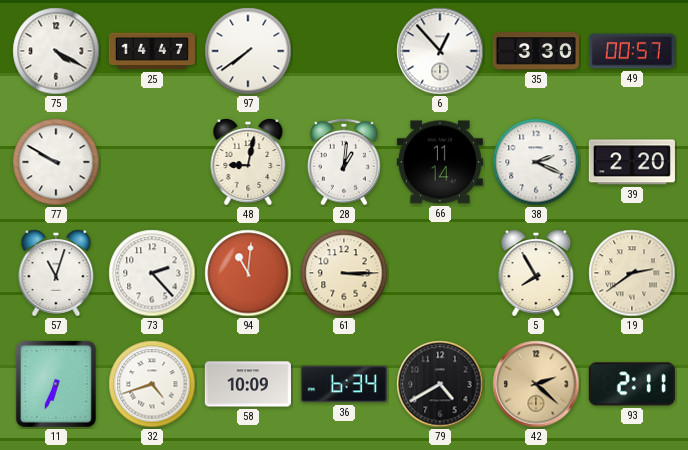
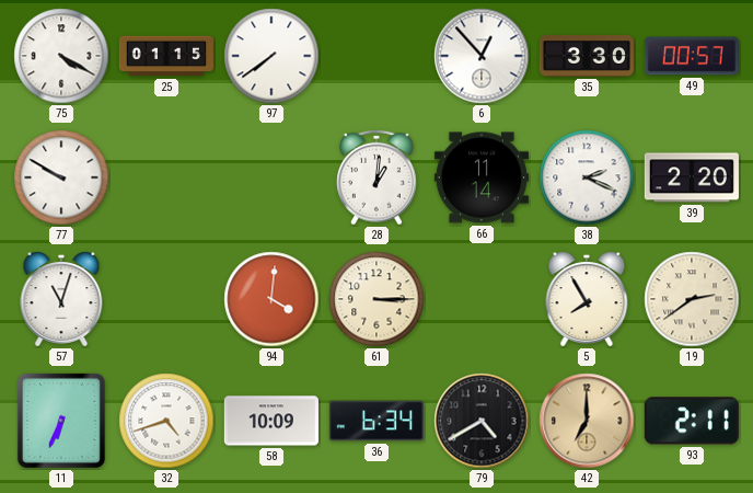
25: 14:47 -> 01:15 (166, 56)
48: 9:02 -> none (248, 162)
73: 2:23 -> none (152, 273)
94: 11:01 -> 4:01 (271, 299)
42: 2:22 -> 7:00 (587, 421)
